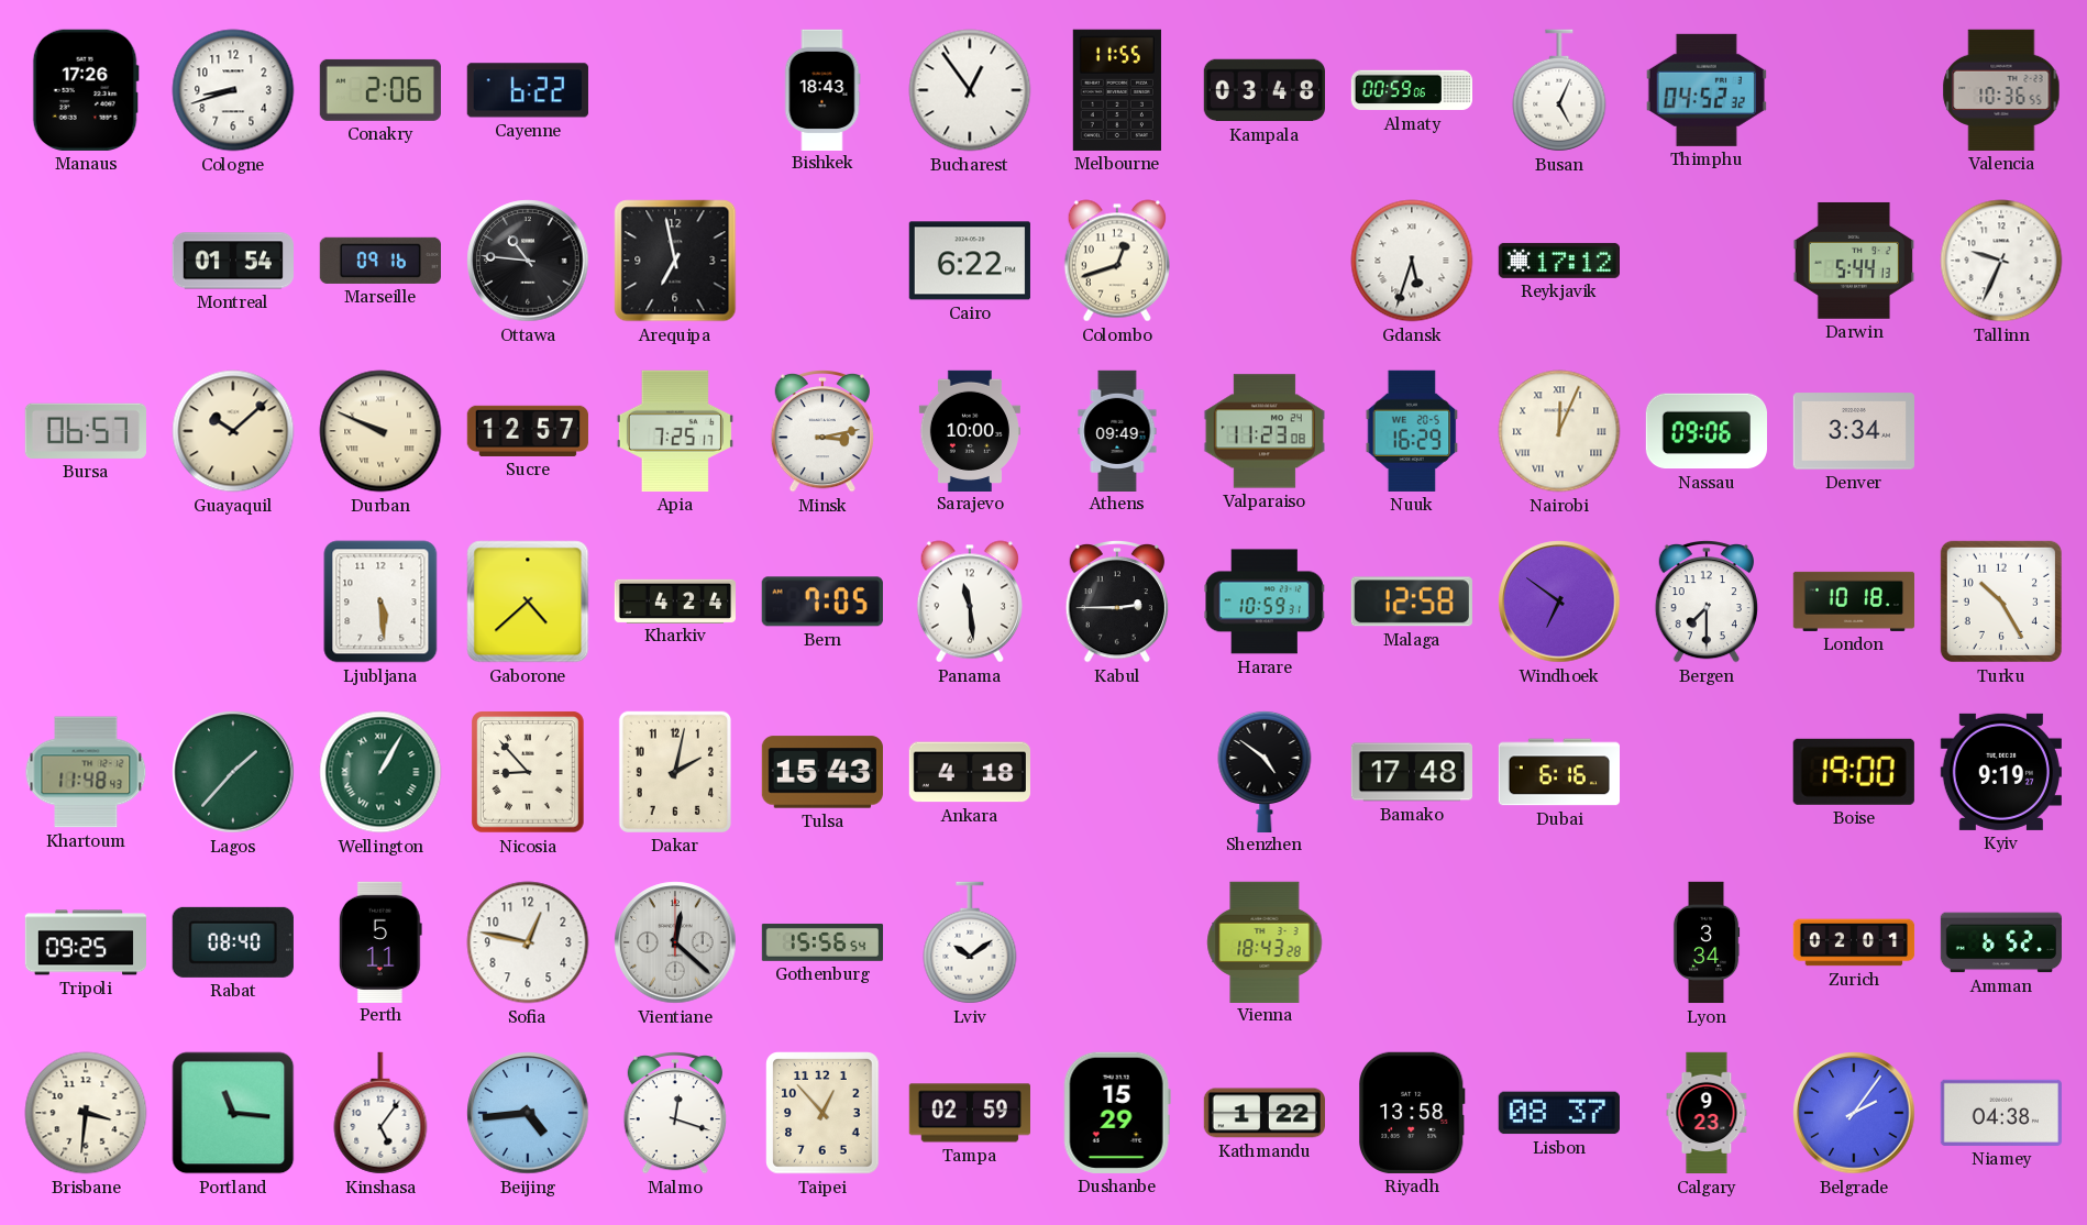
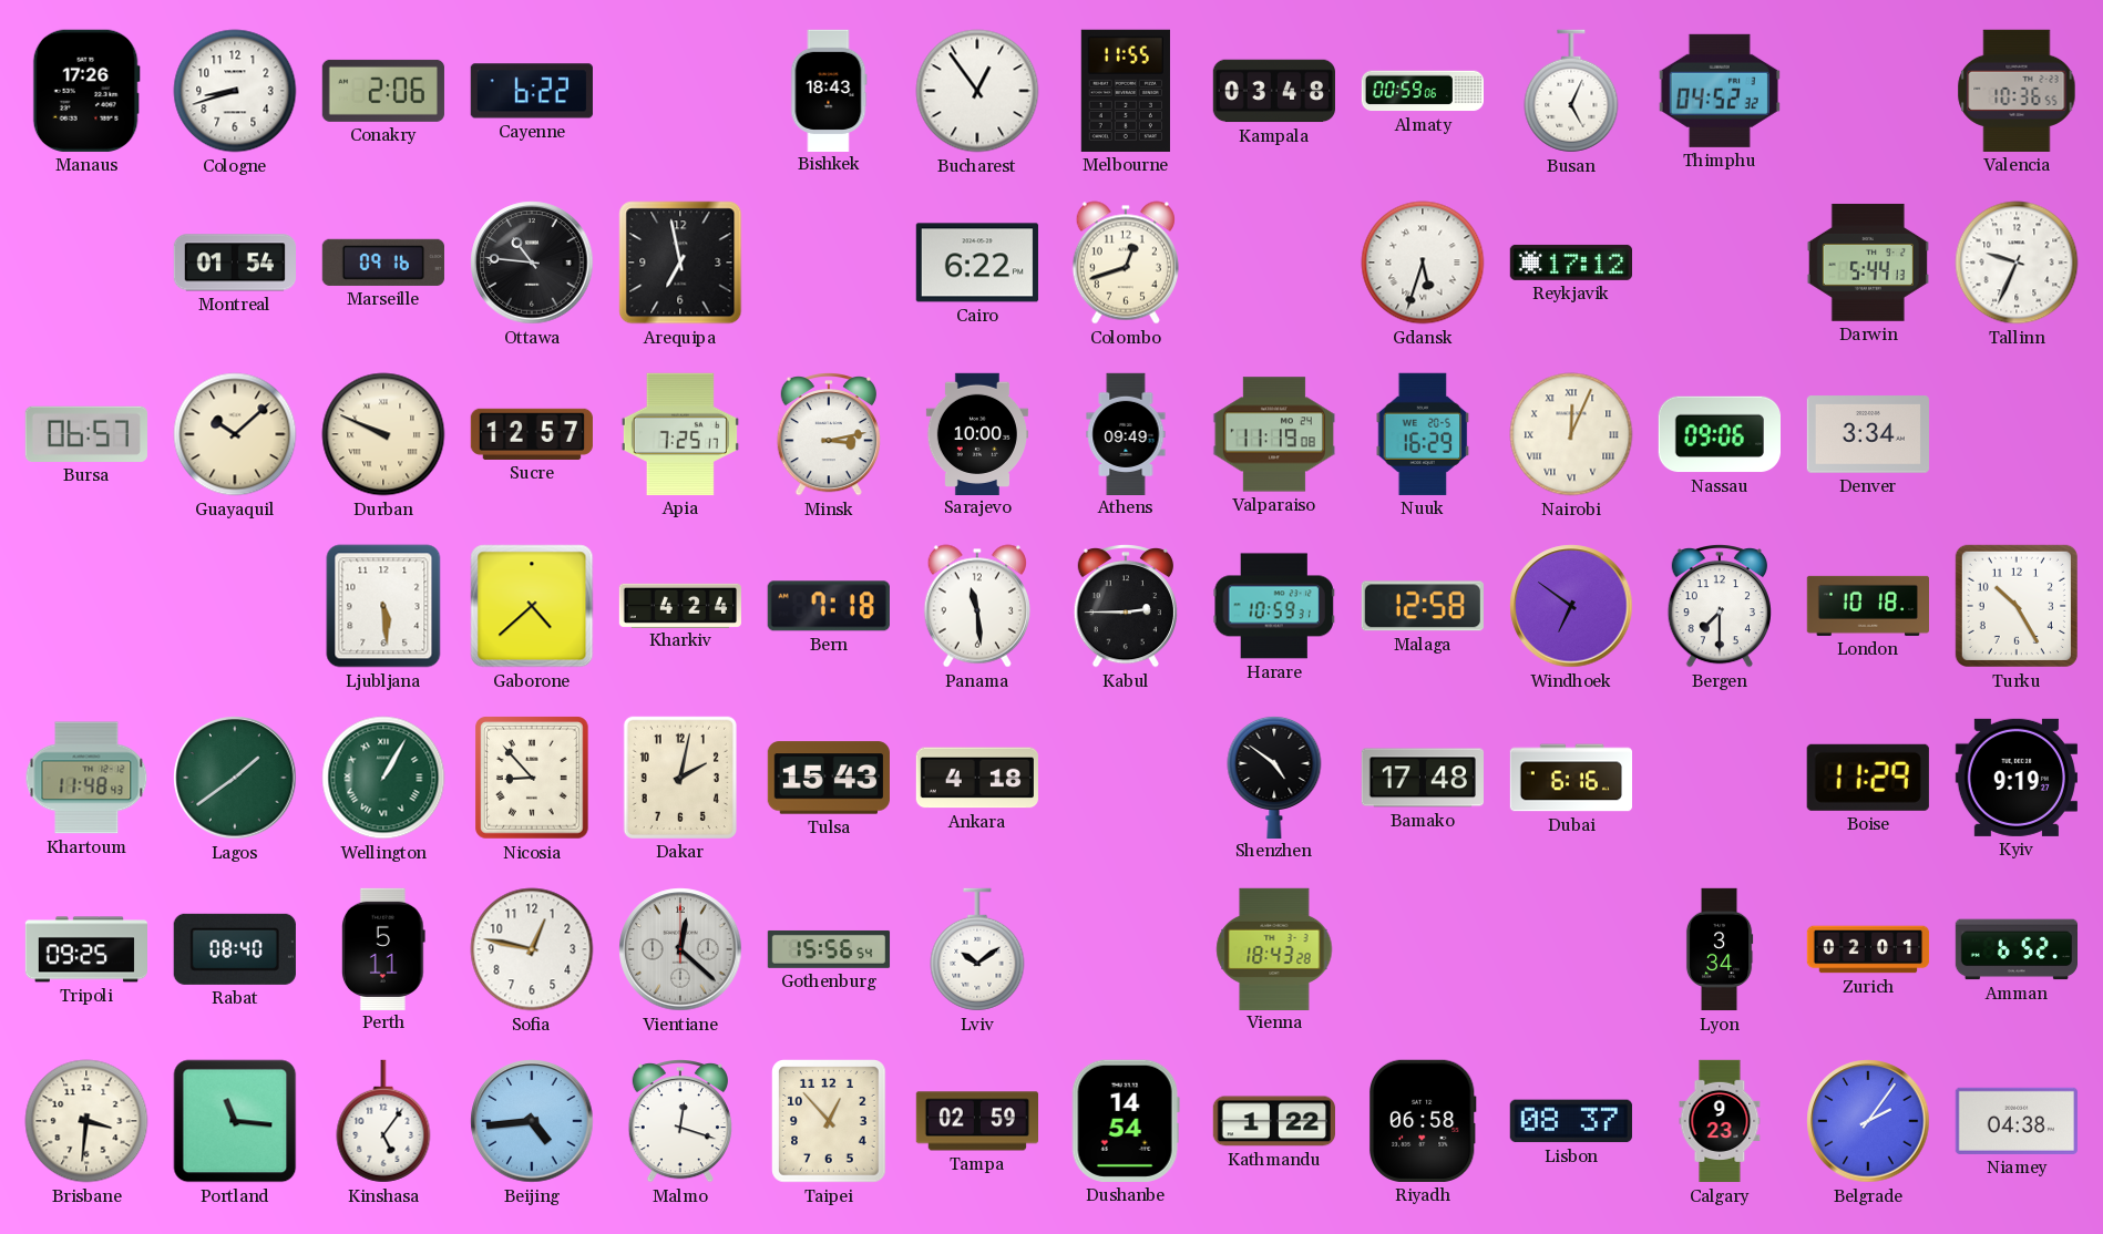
Valparaiso: 11:23 -> 11:19 (1273, 434)
Bern: 7:05 -> 7:18 (829, 606)
Lagos: 1:37 -> 1:39 (235, 778)
Boise: 19:00 -> 11:29 (1868, 778)
Dushanbe: 15:29 -> 14:54 (1126, 1121)
Riyadh: 13:58 -> 06:58 (1423, 1121)
